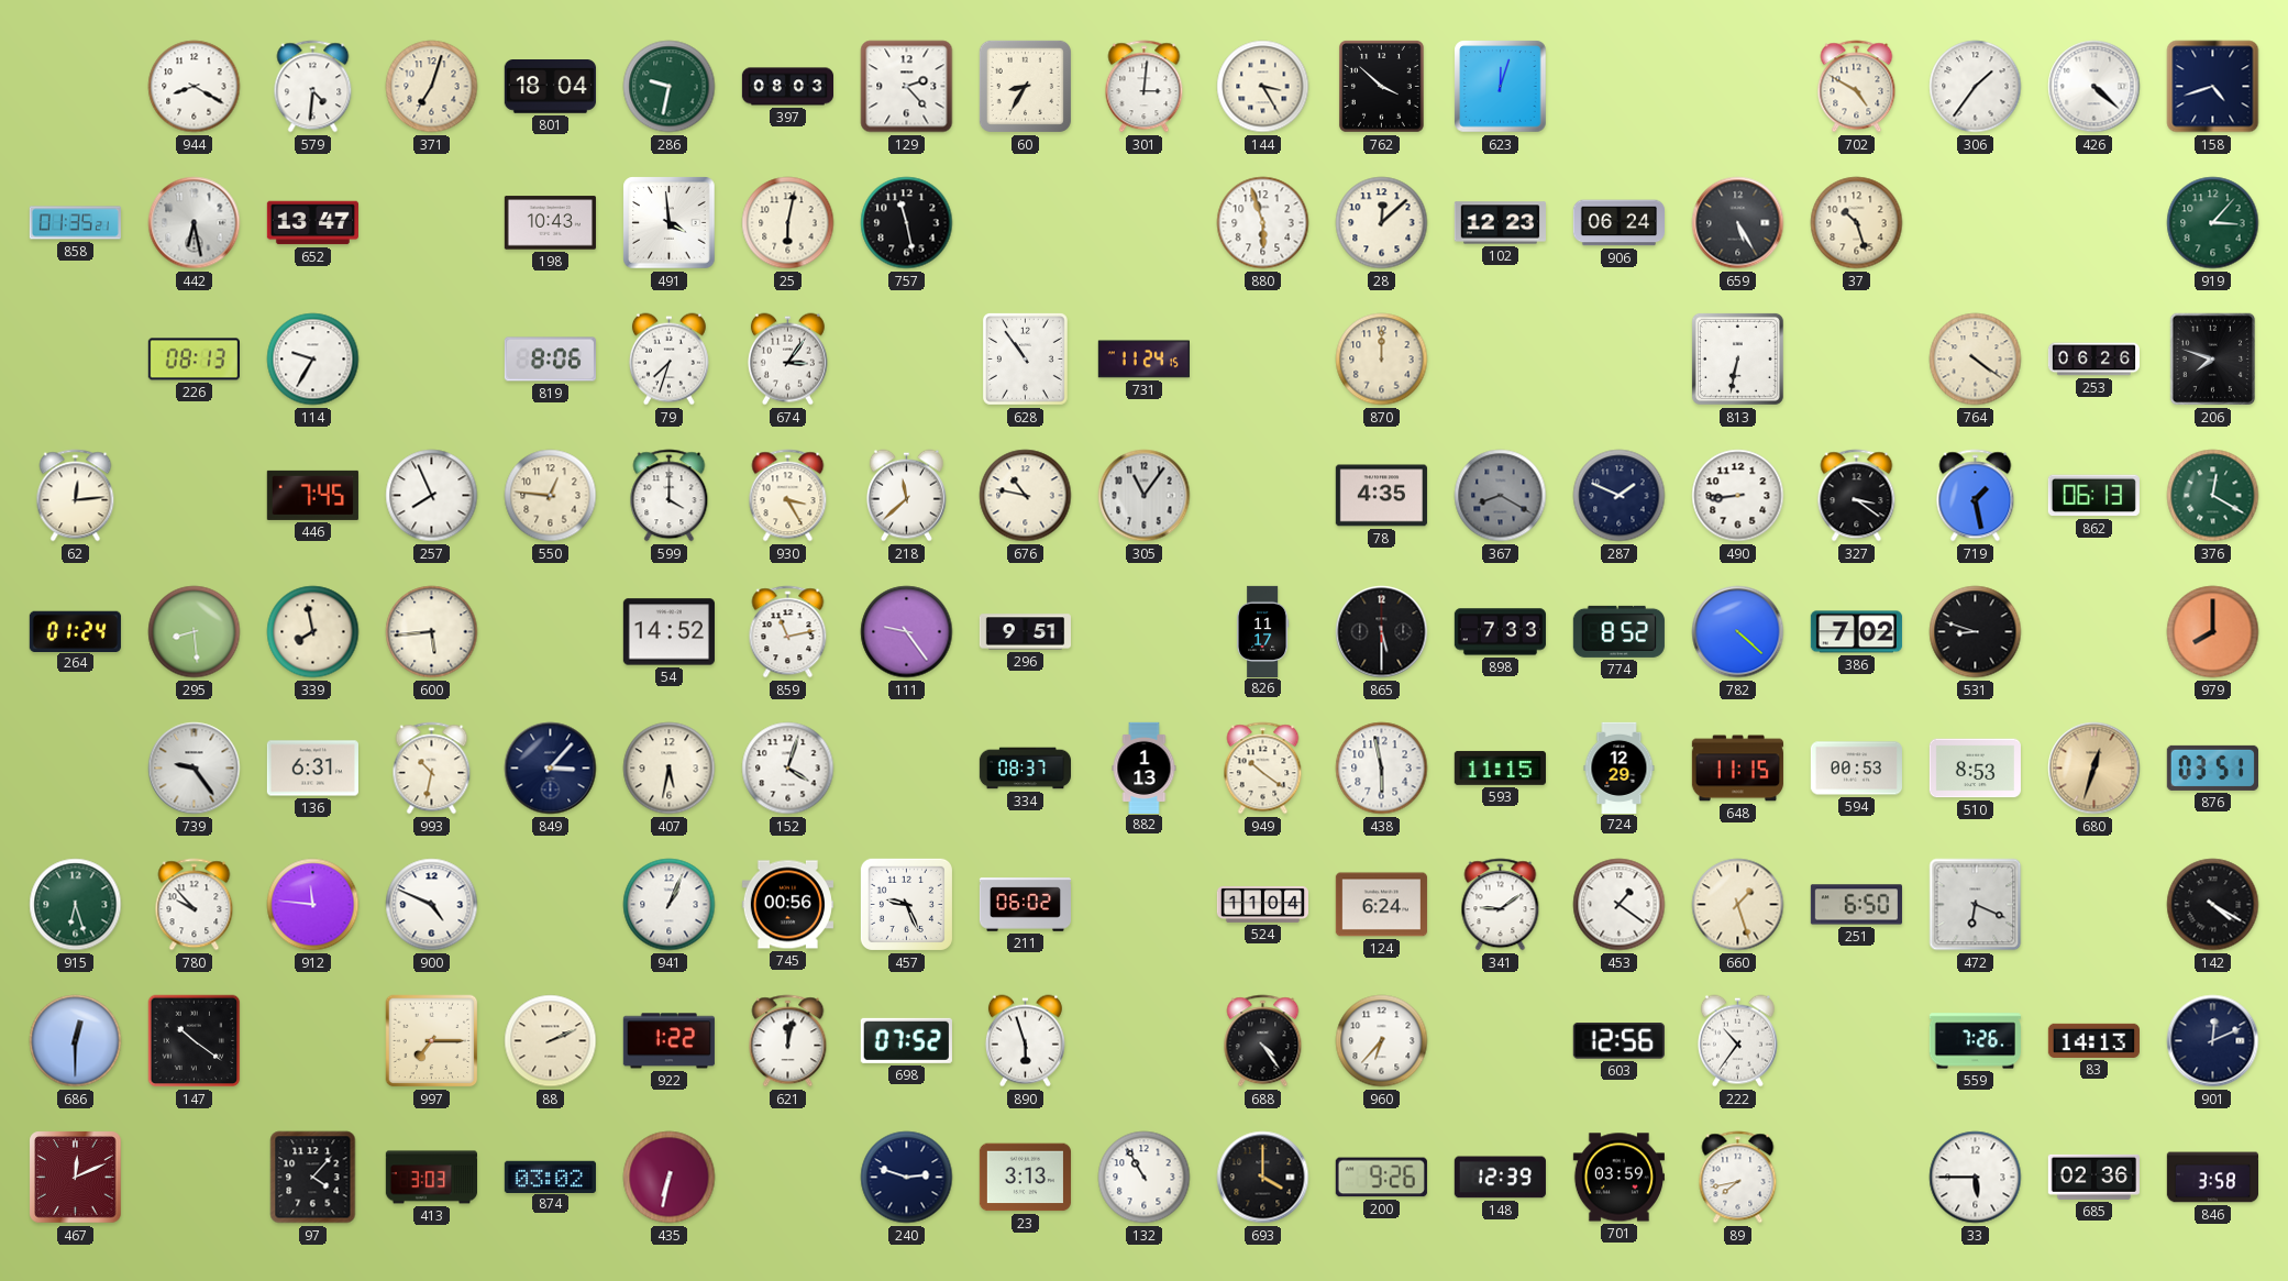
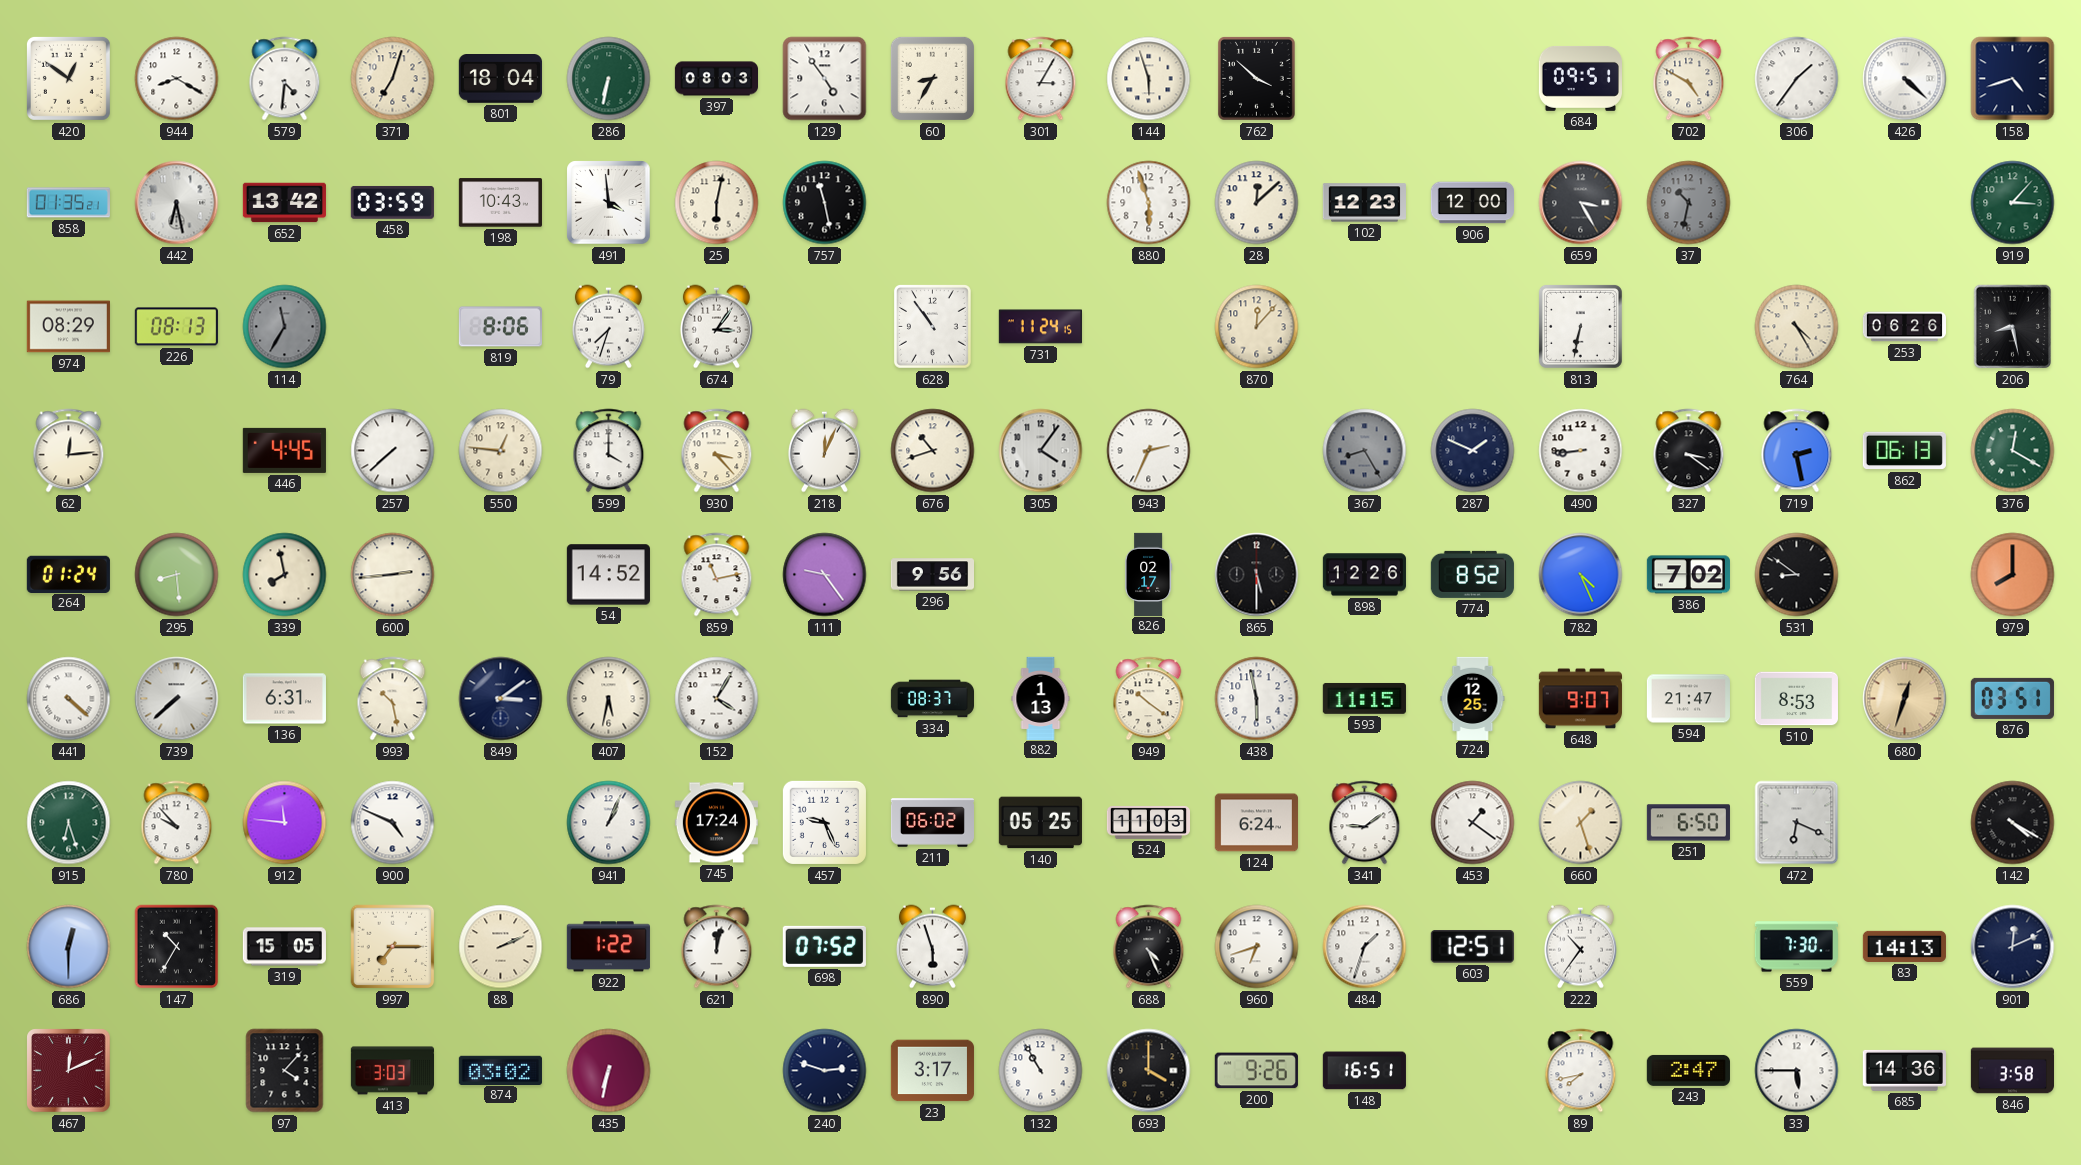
420: none -> 12:51 (68, 78)
286: 9:32 -> 6:32 (609, 79)
129: 2:23 -> 4:54 (825, 79)
301: 3:01 -> 3:05 (1041, 79)
144: 3:25 -> 5:57 (1149, 79)
623: 12:03 -> none (1501, 87)
684: none -> 09:51 (1580, 78)
652: 13:47 -> 13:42 (284, 203)
458: none -> 03:59 (392, 202)
906: 06:24 -> 12:00 (1472, 203)
659: 5:25 -> 3:25 (1581, 203)
37: 10:27 -> 10:32 (1689, 203)
37 dial: cream -> grey (1689, 203)
974: none -> 08:29 (68, 327)
114: 9:35 -> 11:35 (285, 327)
114 dial: white -> grey (285, 327)
870: 12:00 -> 12:07 (1257, 327)
764: 4:21 -> 4:25 (1797, 327)
206: 7:48 -> 8:28 (2013, 327)
446: 7:45 -> 4:45 (284, 450)
257: 7:56 -> 7:38 (393, 451)
930: 3:25 -> 3:23 (717, 451)
218: 11:38 -> 12:04 (824, 451)
676: 10:47 -> 10:42 (933, 451)
305: 11:06 -> 4:06 (1041, 451)
943: none -> 2:34 (1149, 451)
78: 4:35 -> none (1381, 496)
367: 8:20 -> 8:25 (1365, 451)
719: 1:28 -> 2:28 (1797, 451)
600: 5:44 -> 2:44 (393, 575)
296: 9:51 -> 9:56 (932, 575)
826: 11:17 -> 02:17 (1149, 574)
898: 7:33 -> 12:26 (1364, 575)
782: 4:22 -> 4:26 (1581, 575)
531: 8:48 -> 8:51 (1797, 575)
441: none -> 4:22 (69, 699)
739: 9:24 -> 7:38 (177, 699)
993: 10:32 -> 10:28 (393, 699)
849: 3:07 -> 3:09 (501, 699)
152: 4:03 -> 4:05 (717, 699)
724: 12:29 -> 12:25 (1473, 698)
648: 11:15 -> 9:07 (1580, 699)
594: 00:53 -> 21:47 (1688, 699)
745: 00:56 -> 17:24 (716, 823)
140: none -> 05:25 (1040, 823)
524: 11:04 -> 11:03 (1148, 822)
147: 10:21 -> 10:35 (177, 947)
319: none -> 15:05 (284, 947)
688: 4:24 -> 4:26 (1149, 947)
960: 6:37 -> 6:42 (1257, 947)
484: none -> 1:33 (1365, 947)
603: 12:56 -> 12:51 (1472, 947)
559: 7:26 -> 7:30 (1796, 947)
23: 3:13 -> 3:17 (932, 1071)
148: 12:39 -> 16:51 (1364, 1071)
701: 03:59 -> none (1618, 1178)
243: none -> 2:47 (1688, 1070)
685: 02:36 -> 14:36 (1904, 1070)
